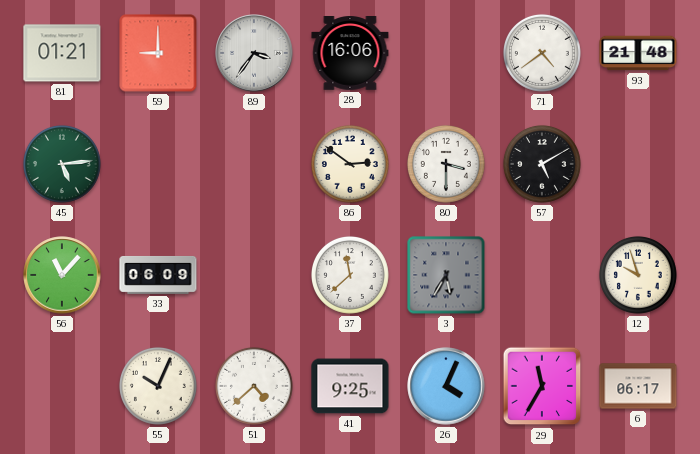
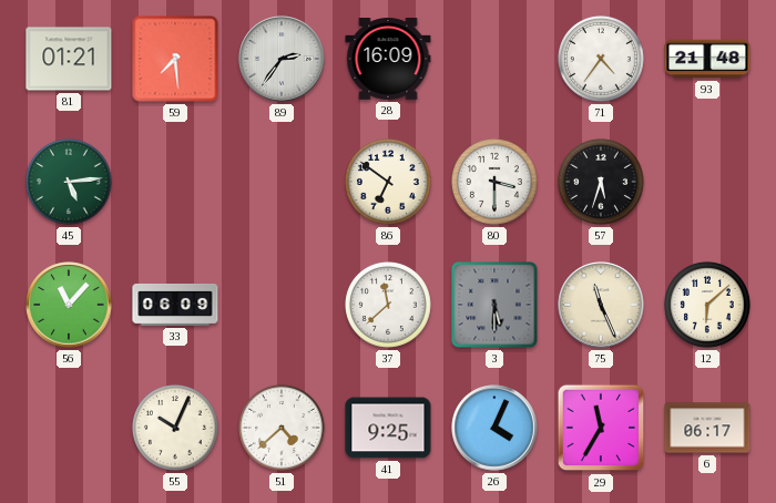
59: 9:00 -> 7:29 (175, 59)
89: 3:36 -> 2:36 (282, 59)
28: 16:06 -> 16:09 (388, 59)
71: 4:39 -> 4:36 (601, 59)
86: 2:51 -> 6:51 (388, 182)
57: 5:10 -> 5:33 (601, 182)
3: 5:35 -> 5:30 (494, 305)
75: none -> 11:26 (601, 305)
12: 9:57 -> 6:08 (707, 305)
